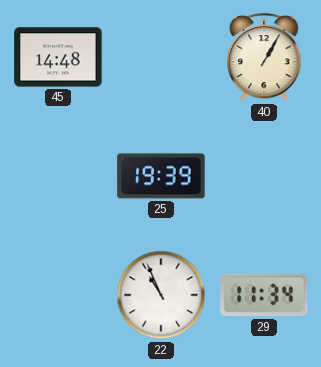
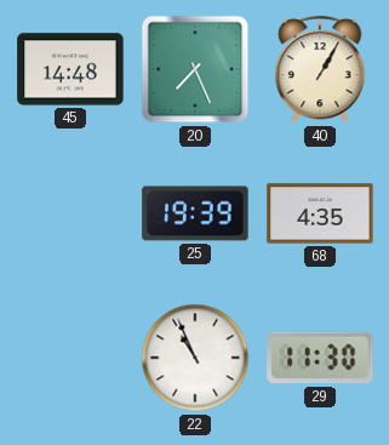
20: none -> 7:26 (195, 69)
68: none -> 4:35 (320, 213)
29: 11:34 -> 11:30 (320, 358)
